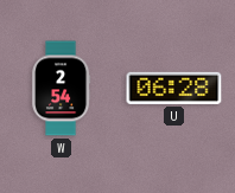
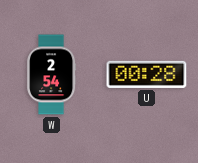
U: 06:28 -> 00:28 (147, 74)
